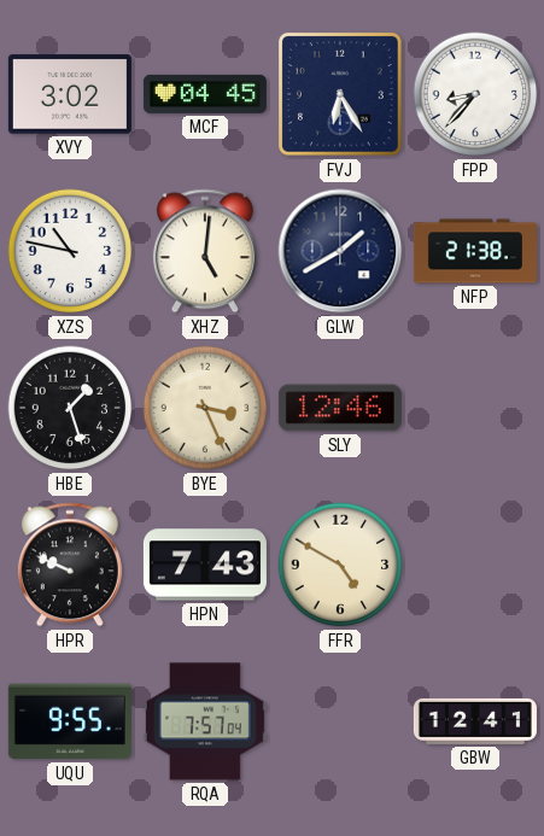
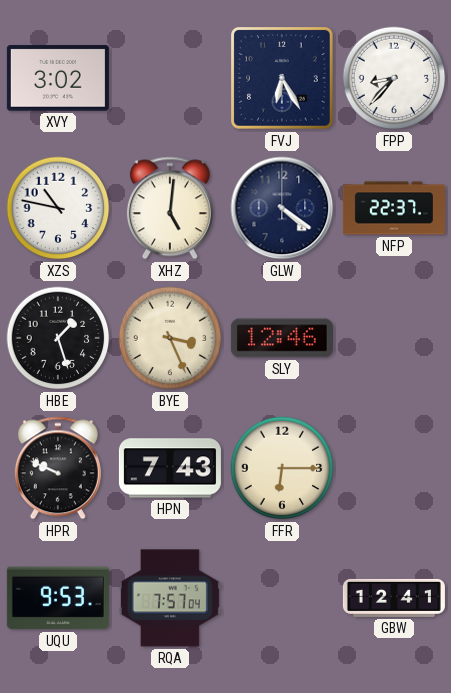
MCF: 04:45 -> none (205, 94)
GLW: 1:40 -> 4:21 (282, 208)
NFP: 21:38 -> 22:37 (394, 208)
FFR: 4:50 -> 6:15 (282, 468)
UQU: 9:55 -> 9:53 (58, 598)
